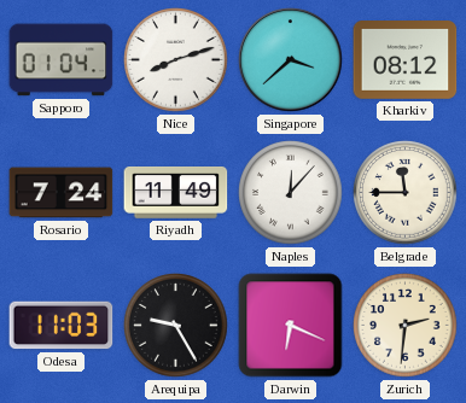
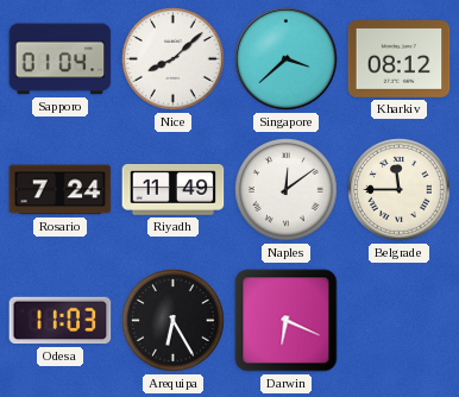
Nice: 8:12 -> 8:08 (174, 59)
Naples: 12:07 -> 12:09 (287, 190)
Arequipa: 9:25 -> 6:25 (174, 321)
Zurich: 2:31 -> none (406, 326)
